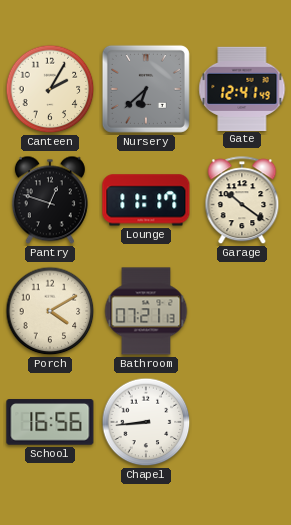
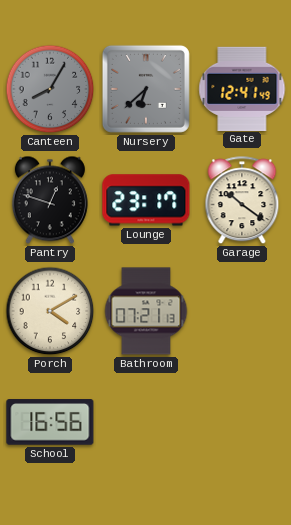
Canteen: 2:05 -> 8:05 (50, 89)
Canteen dial: cream -> grey (50, 89)
Lounge: 11:17 -> 23:17 (146, 200)
Chapel: 8:44 -> none (146, 422)
